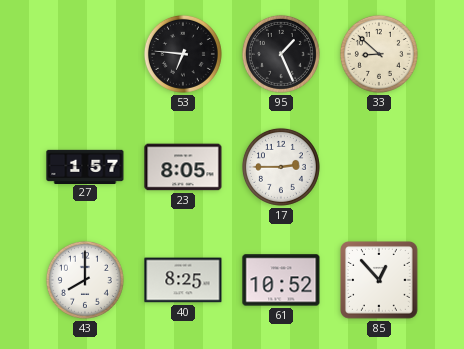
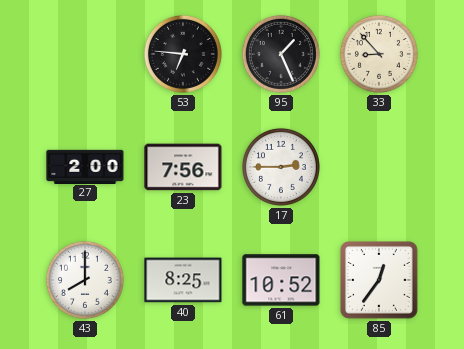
33: 8:52 -> 8:53 (379, 54)
27: 1:57 -> 2:00 (85, 166)
23: 8:05 -> 7:56 (183, 167)
85: 12:53 -> 12:36 (380, 281)
